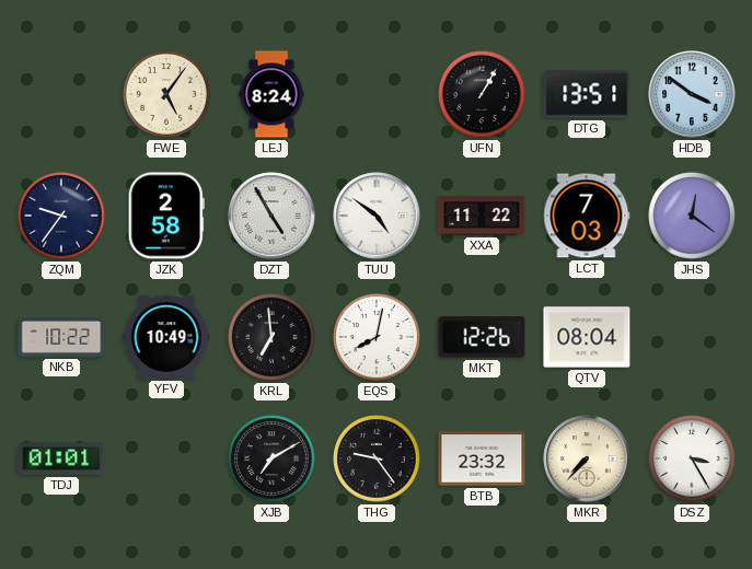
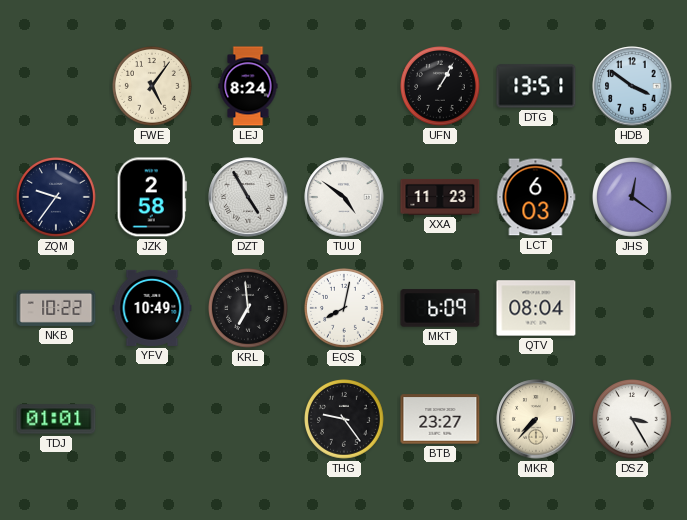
XXA: 11:22 -> 11:23 (440, 197)
LCT: 7:03 -> 6:03 (536, 197)
MKT: 12:26 -> 6:09 (440, 308)
XJB: 7:10 -> none (273, 460)
BTB: 23:32 -> 23:27 (440, 419)
